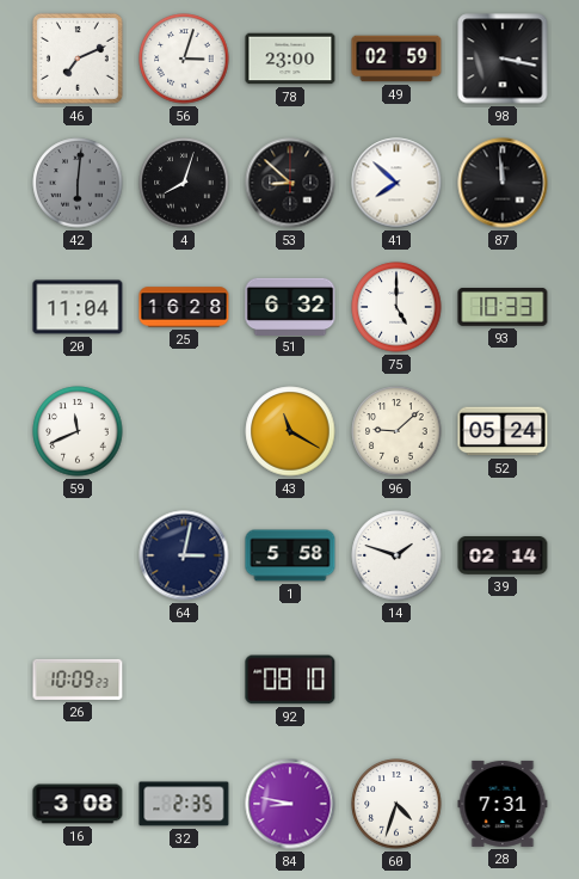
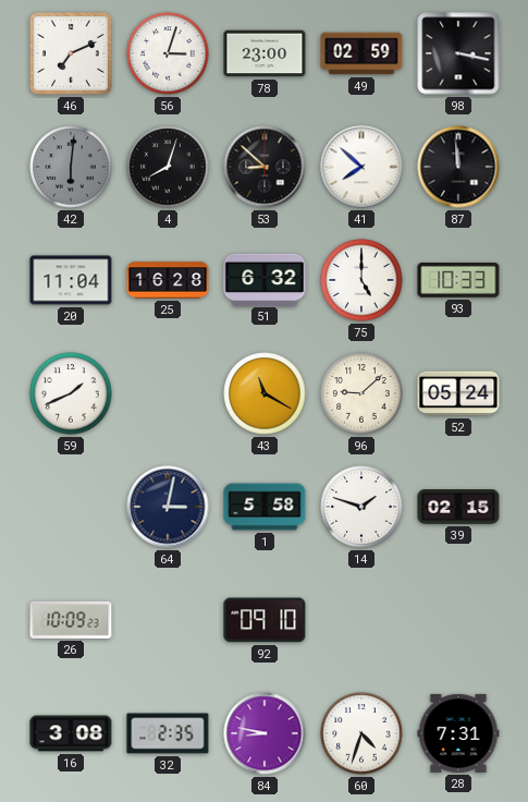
59: 11:41 -> 1:41 (71, 393)
39: 02:14 -> 02:15 (458, 507)
92: 08:10 -> 09:10 (265, 620)
